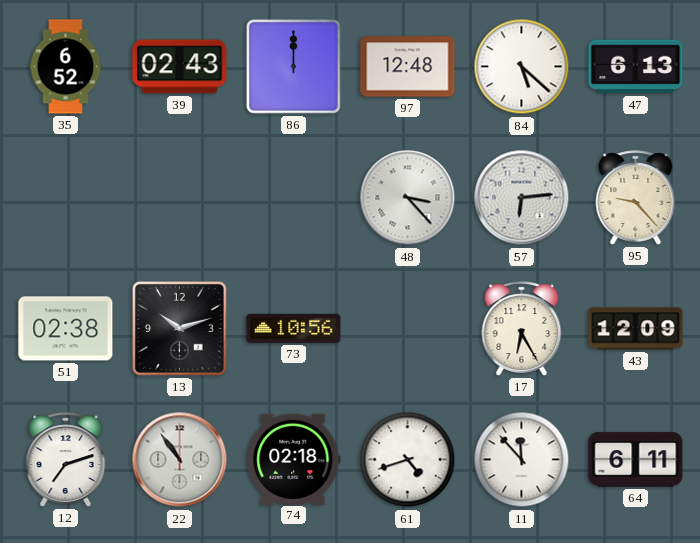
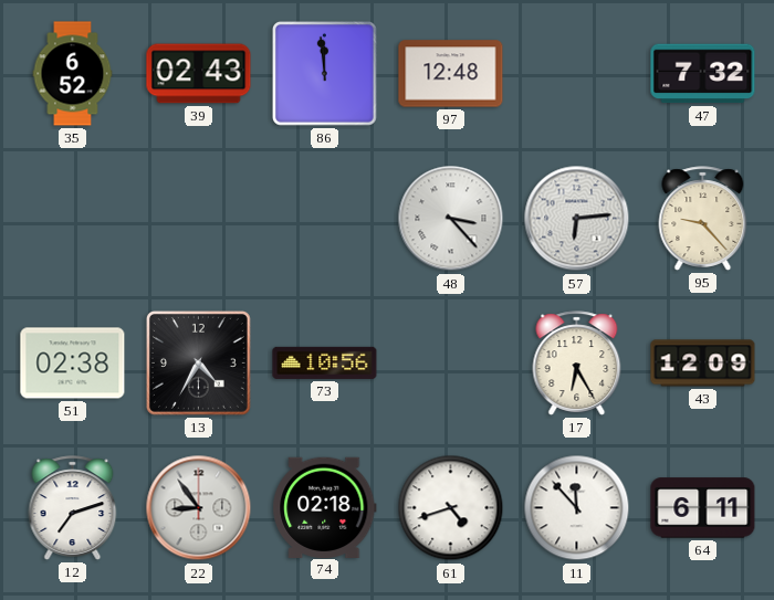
86: 12:00 -> 11:59 (324, 73)
84: 5:22 -> none (522, 67)
47: 6:13 -> 7:32 (703, 74)
13: 10:12 -> 4:35 (198, 362)
22: 10:54 -> 8:54 (199, 508)
